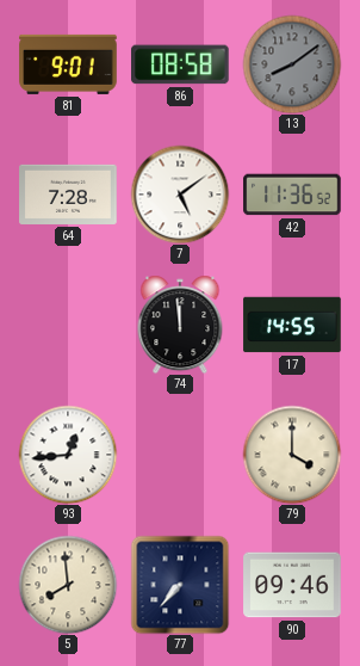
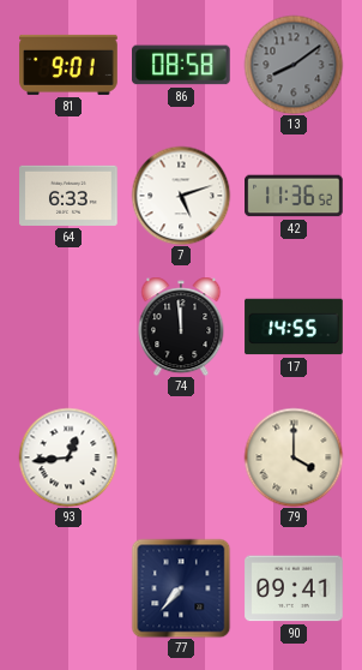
64: 7:28 -> 6:33 (68, 196)
7: 5:09 -> 5:12 (181, 196)
5: 7:59 -> none (68, 585)
90: 09:46 -> 09:41 (294, 588)
